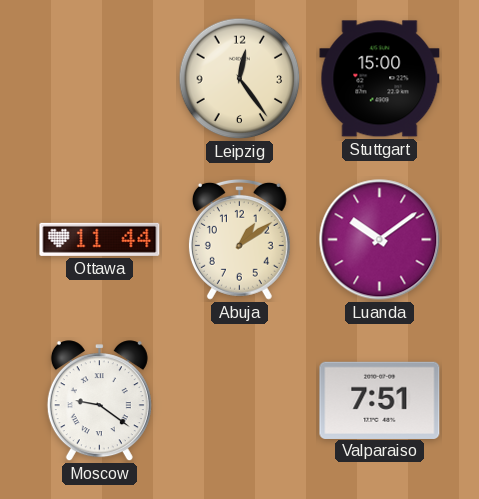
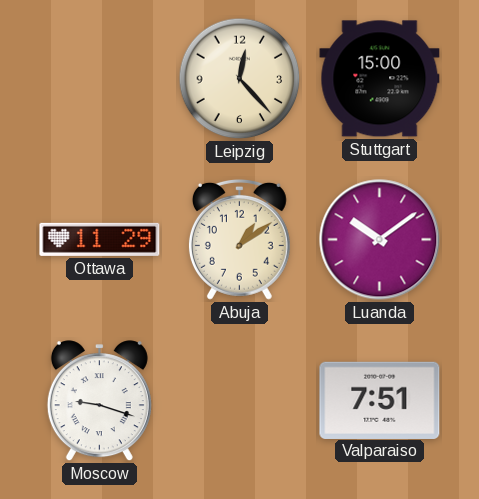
Leipzig: 12:24 -> 12:23 (240, 79)
Ottawa: 11:44 -> 11:29 (100, 239)
Moscow: 9:21 -> 9:18 (99, 401)
